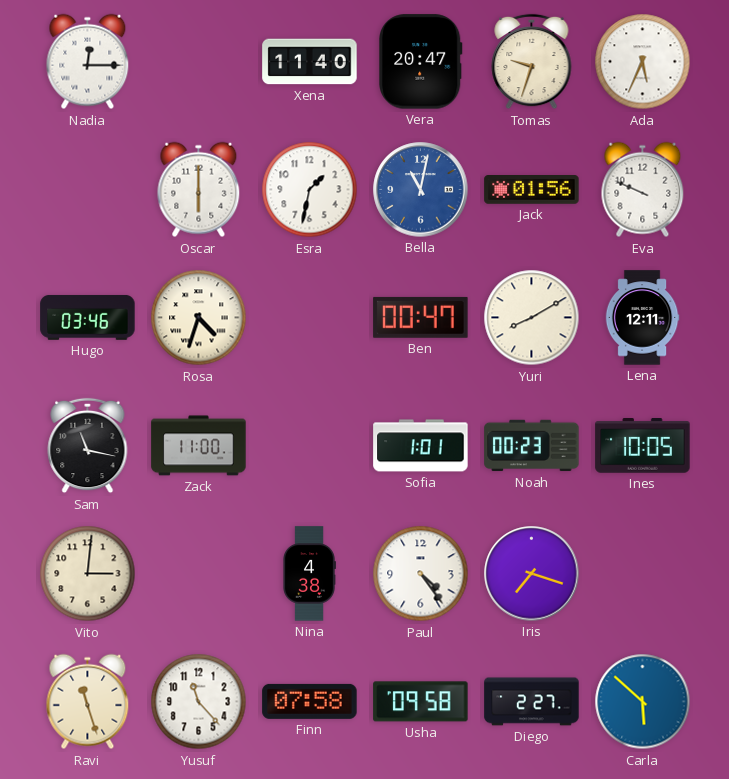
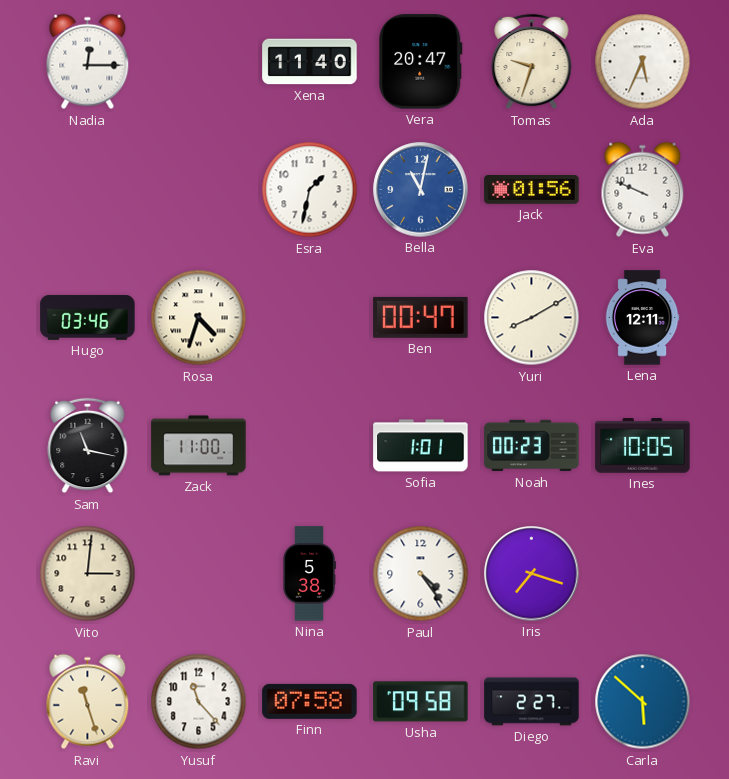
Oscar: 6:00 -> none (199, 190)
Nina: 4:38 -> 5:38 (309, 574)
